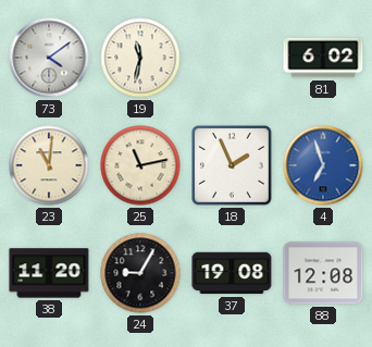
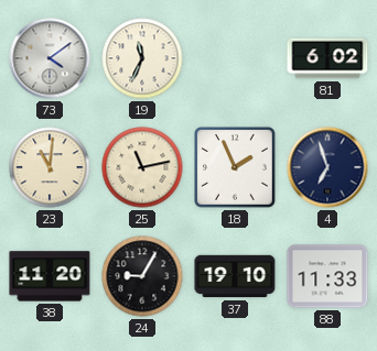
19: 11:32 -> 11:34 (142, 58)
4 dial: blue -> navy (327, 167)
37: 19:08 -> 19:10 (235, 276)
88: 12:08 -> 11:33 (327, 276)
